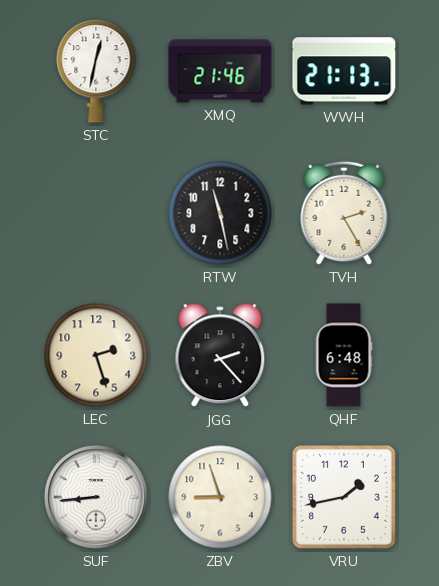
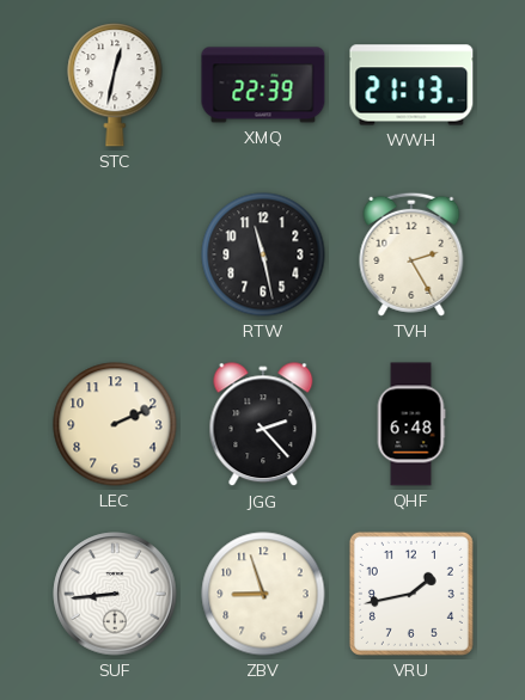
XMQ: 21:46 -> 22:39 (263, 85)
LEC: 2:27 -> 2:11 (115, 424)
